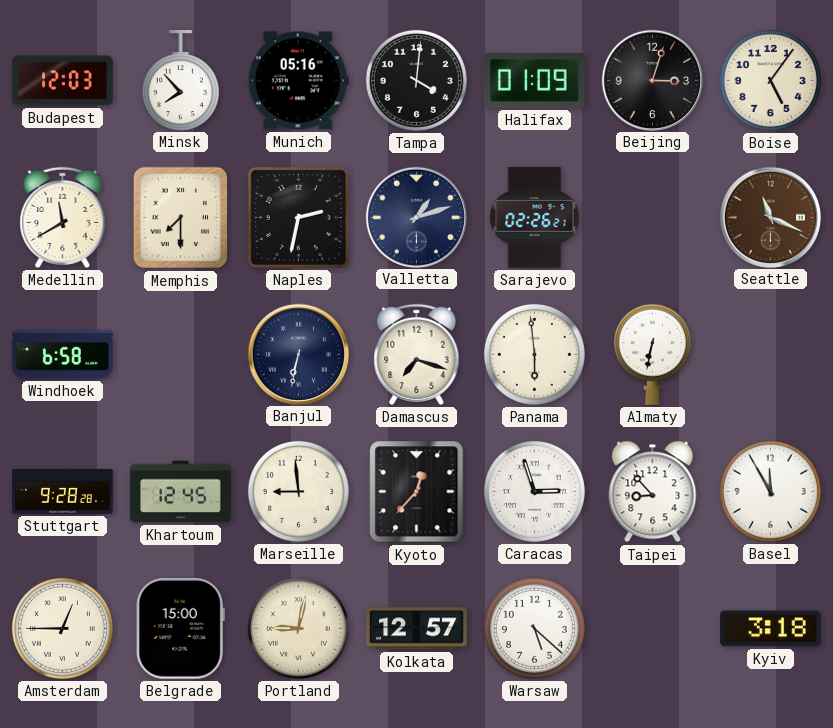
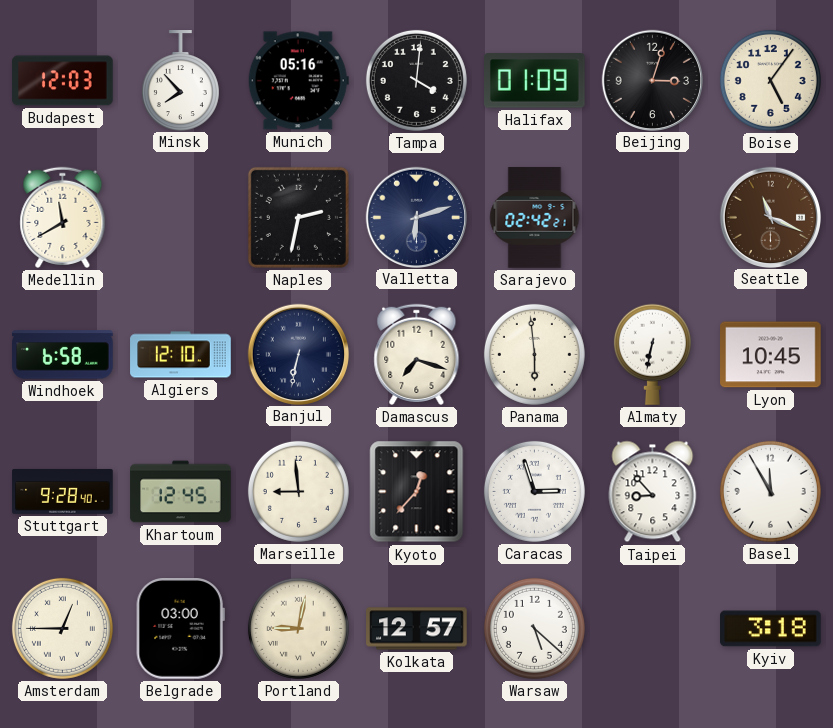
Memphis: 7:30 -> none (181, 218)
Valletta: 1:12 -> 6:12 (416, 217)
Sarajevo: 02:26 -> 02:42 (535, 218)
Algiers: none -> 12:10 (181, 355)
Lyon: none -> 10:45 (771, 355)
Stuttgart: 9:28:28 -> 9:28:40 (63, 491)
Belgrade: 15:00 -> 03:00 (180, 629)
